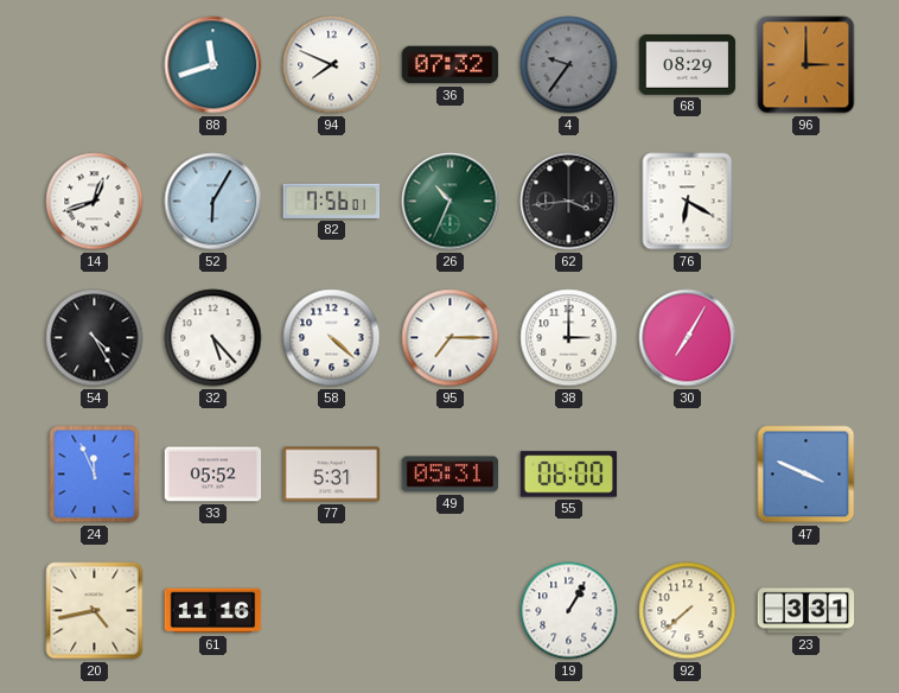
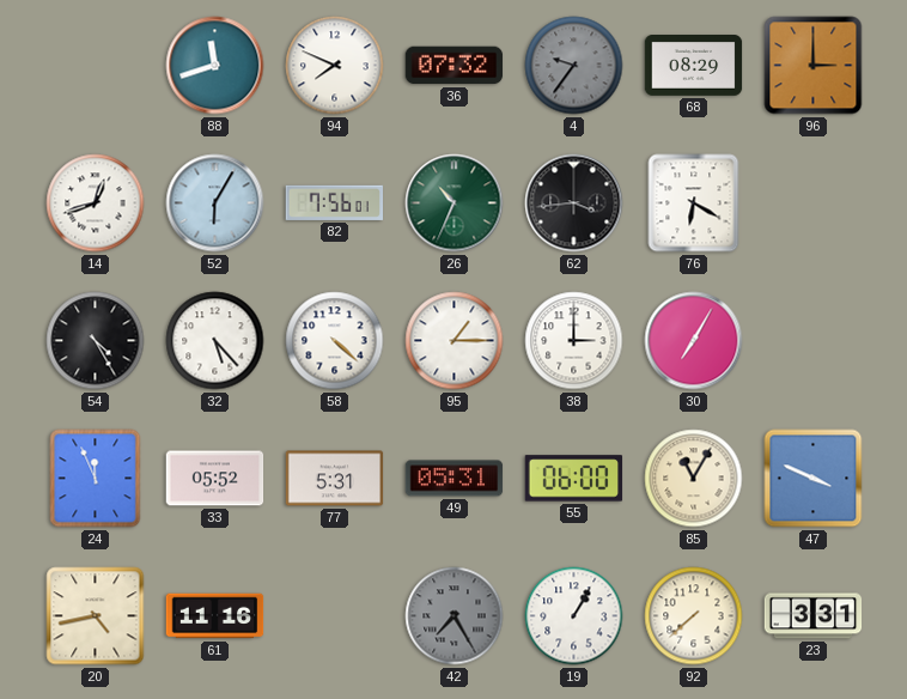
95: 7:15 -> 1:15 (455, 341)
85: none -> 11:05 (694, 479)
42: none -> 7:25 (455, 616)
